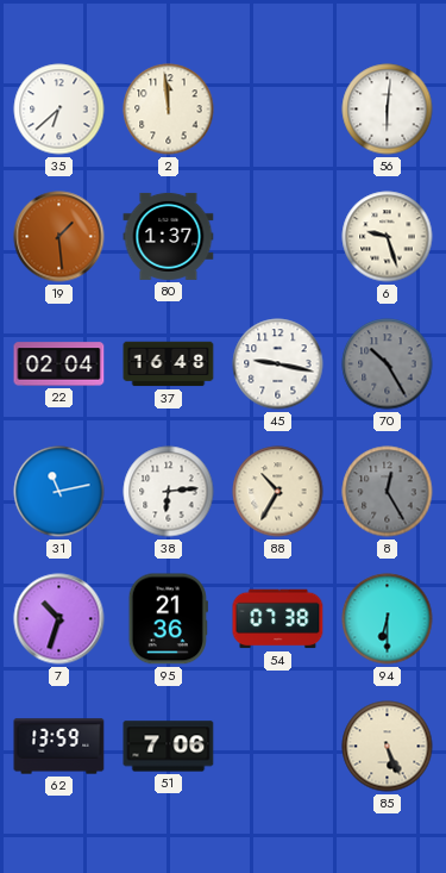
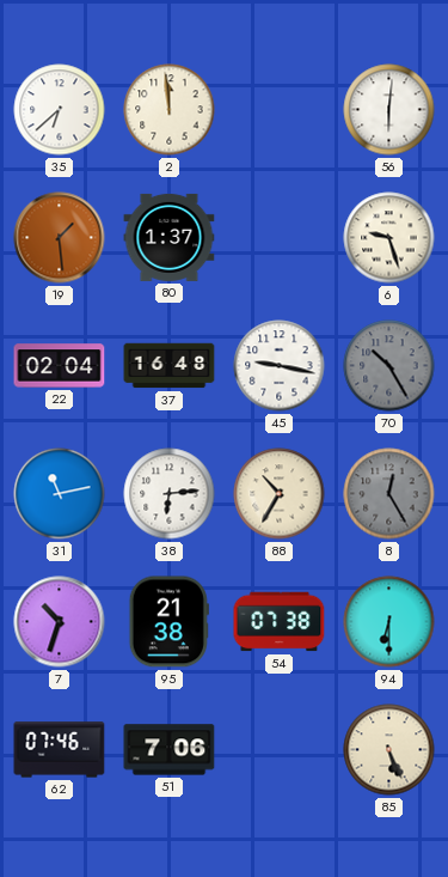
95: 21:36 -> 21:38 (168, 622)
62: 13:59 -> 07:46 (60, 750)
